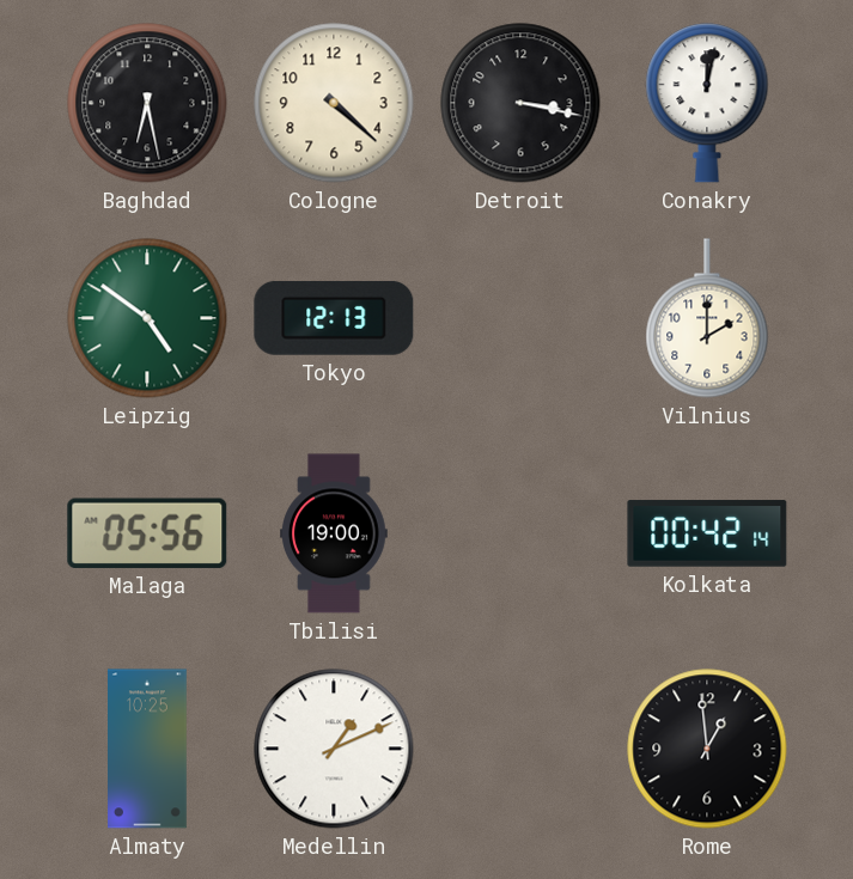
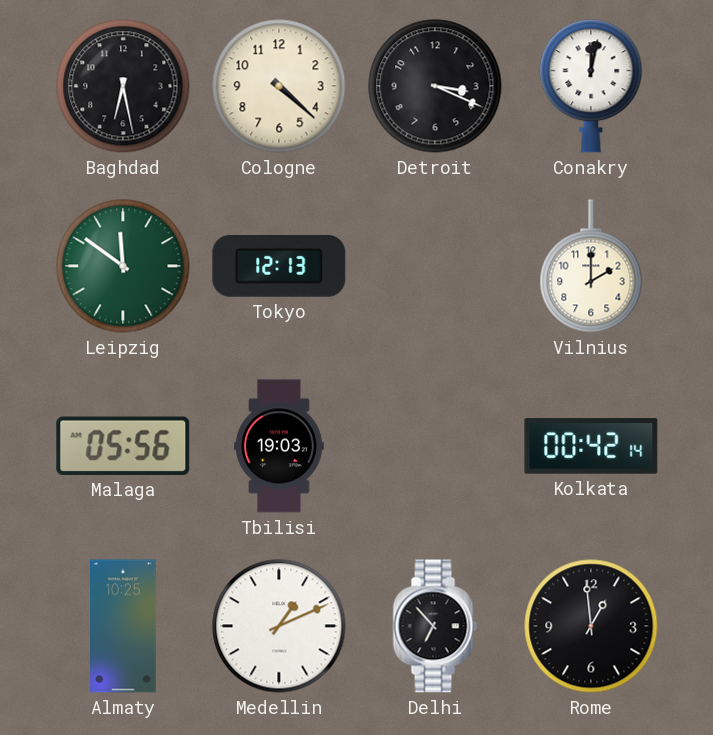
Detroit: 3:17 -> 3:19 (435, 86)
Leipzig: 4:51 -> 11:51 (123, 266)
Tbilisi: 19:00 -> 19:03 (280, 446)
Delhi: none -> 6:53 (435, 626)
